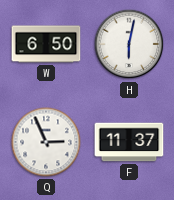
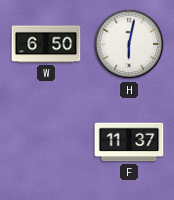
Q: 2:56 -> none (46, 142)
